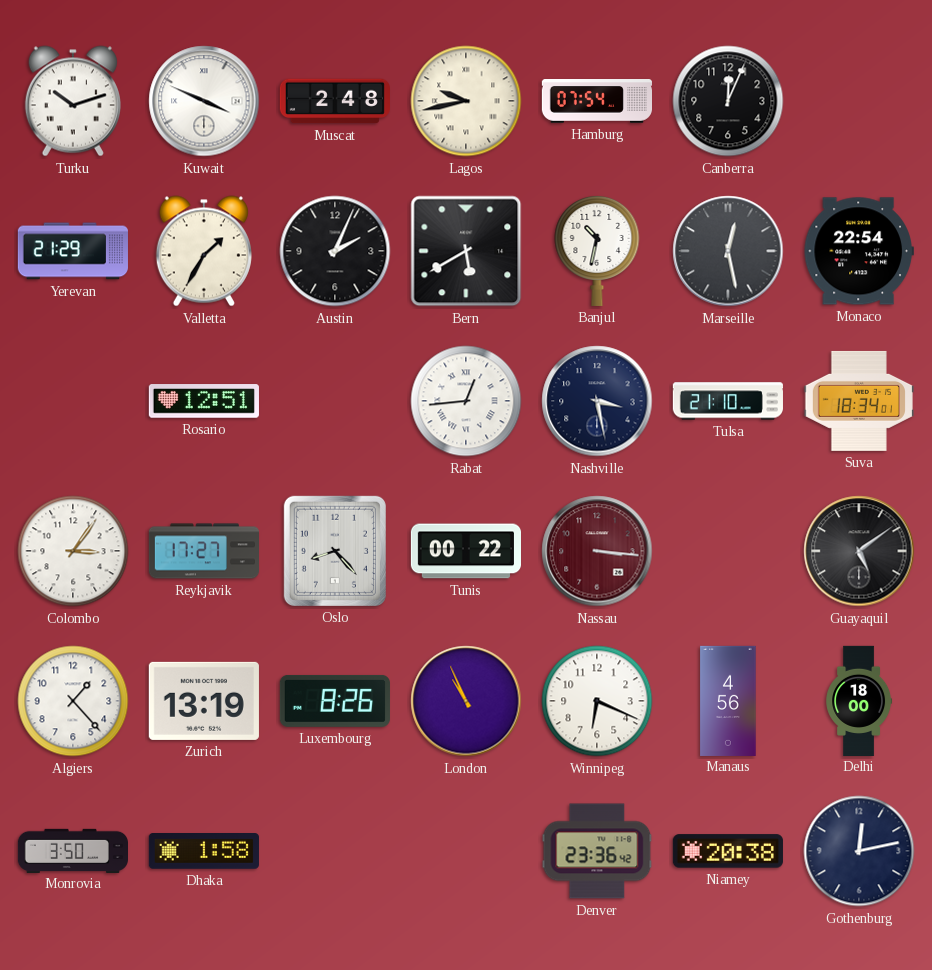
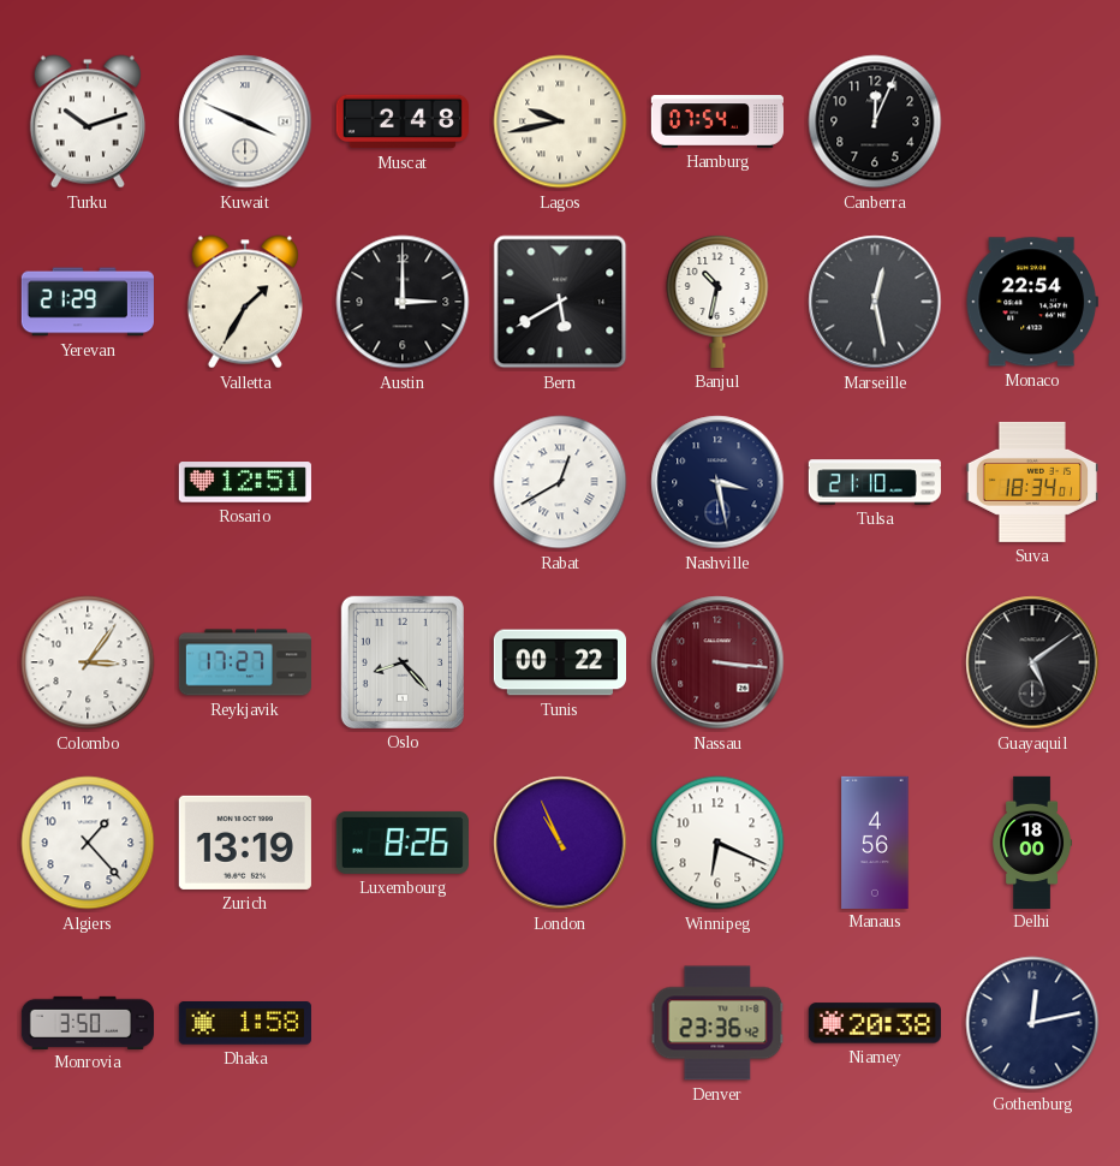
Austin: 2:04 -> 3:00 (403, 302)
Rabat: 12:44 -> 12:40 (560, 482)
